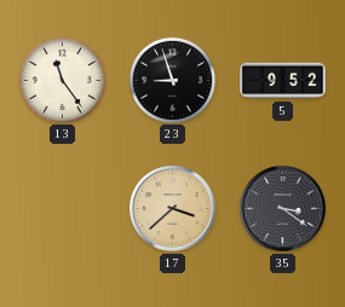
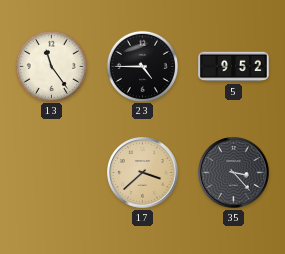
23: 8:57 -> 4:45 (142, 66)
35: 3:21 -> 3:23 (234, 173)
